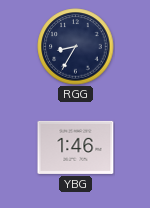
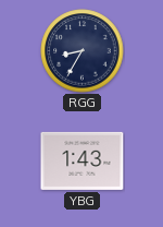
YBG: 1:46 -> 1:43 (83, 160)
